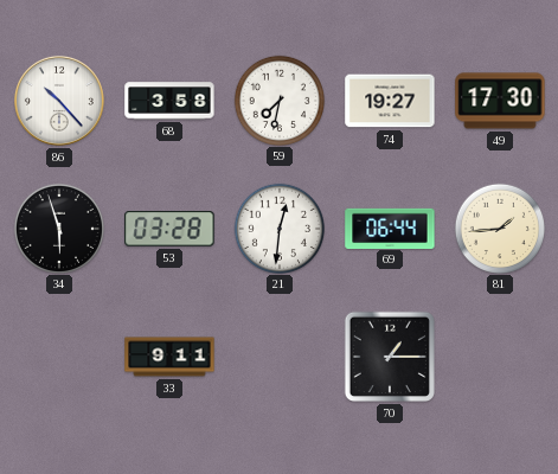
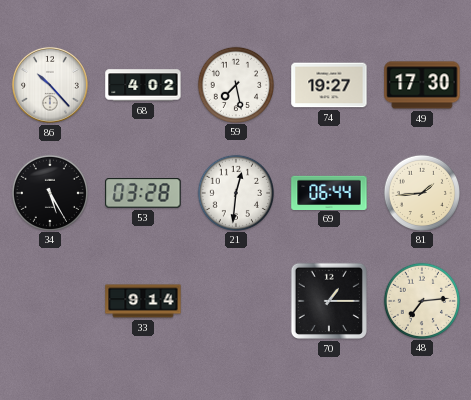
68: 3:58 -> 4:02 (143, 85)
59: 7:32 -> 7:28 (235, 84)
34: 5:57 -> 5:25 (49, 192)
33: 9:11 -> 9:14 (143, 301)
48: none -> 7:14 (421, 300)
